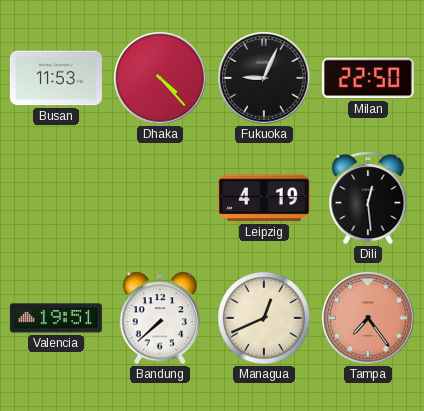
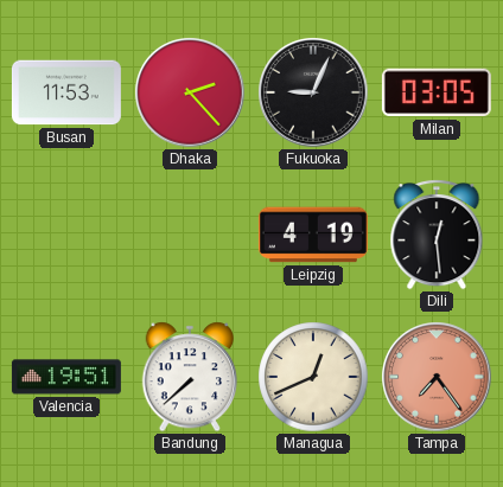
Dhaka: 4:23 -> 2:23 (190, 92)
Milan: 22:50 -> 03:05 (437, 92)
